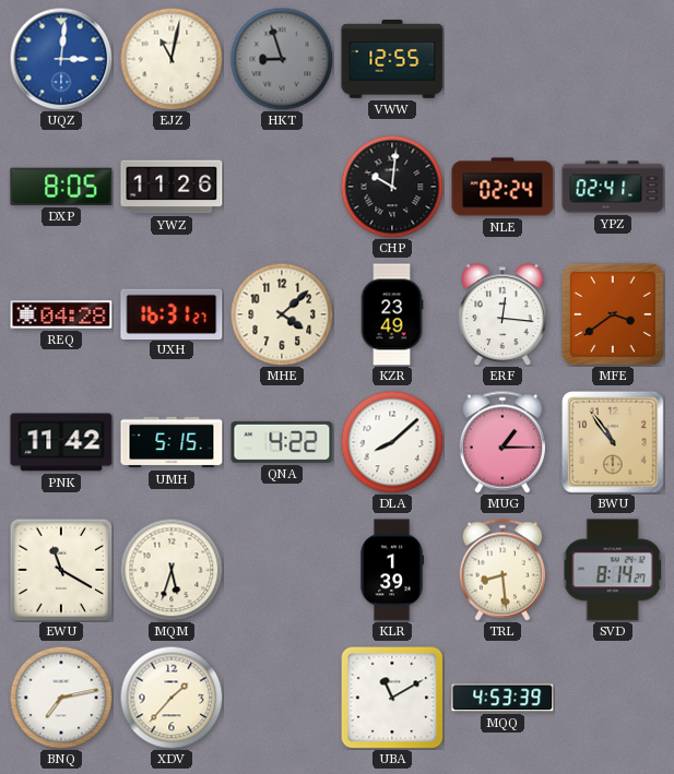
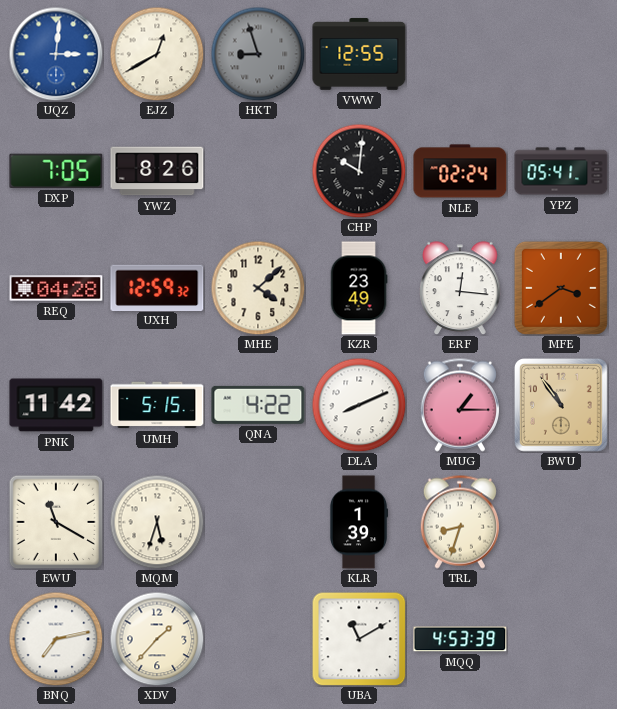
EJZ: 11:02 -> 12:40 (157, 54)
DXP: 8:05 -> 7:05 (56, 171)
YWZ: 11:26 -> 8:26 (157, 171)
YPZ: 02:41 -> 05:41 (561, 171)
UXH: 16:31 -> 12:59 (157, 287)
DLA: 8:08 -> 8:11 (359, 405)
TRL: 8:29 -> 8:33 (460, 522)
SVD: 8:14 -> none (613, 570)
